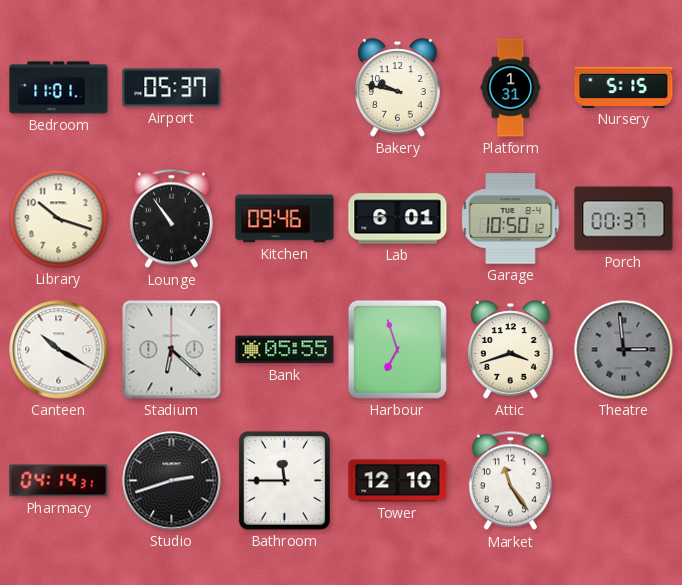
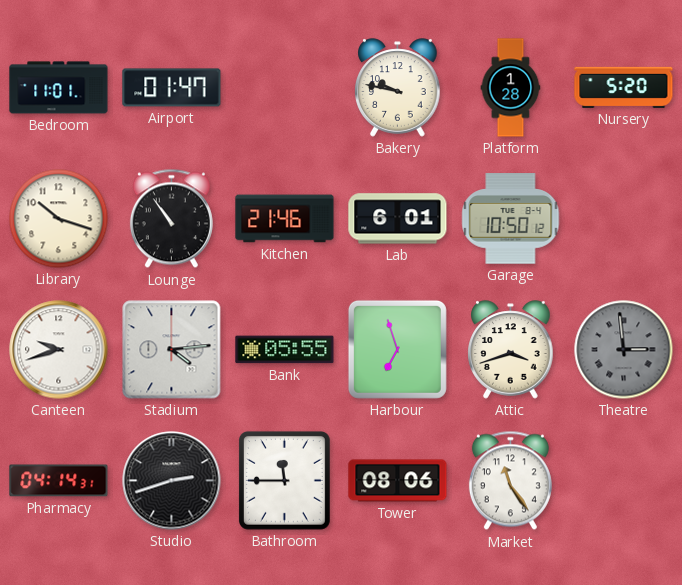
Airport: 05:37 -> 01:47 (172, 88)
Platform: 1:31 -> 1:28 (511, 88)
Nursery: 5:15 -> 5:20 (624, 87)
Kitchen: 09:46 -> 21:46 (285, 219)
Porch: 00:37 -> none (624, 219)
Canteen: 10:20 -> 9:42 (59, 350)
Stadium: 6:22 -> 4:14 (172, 350)
Tower: 12:10 -> 08:06 (398, 481)
